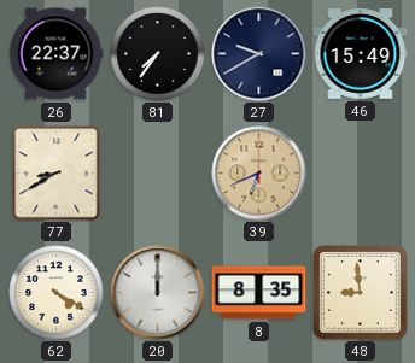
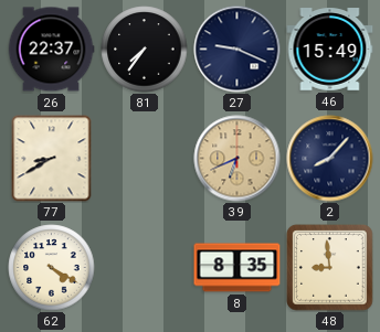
27: 9:40 -> 9:19 (237, 50)
2: none -> 8:07 (330, 159)
20: 12:00 -> none (158, 293)
